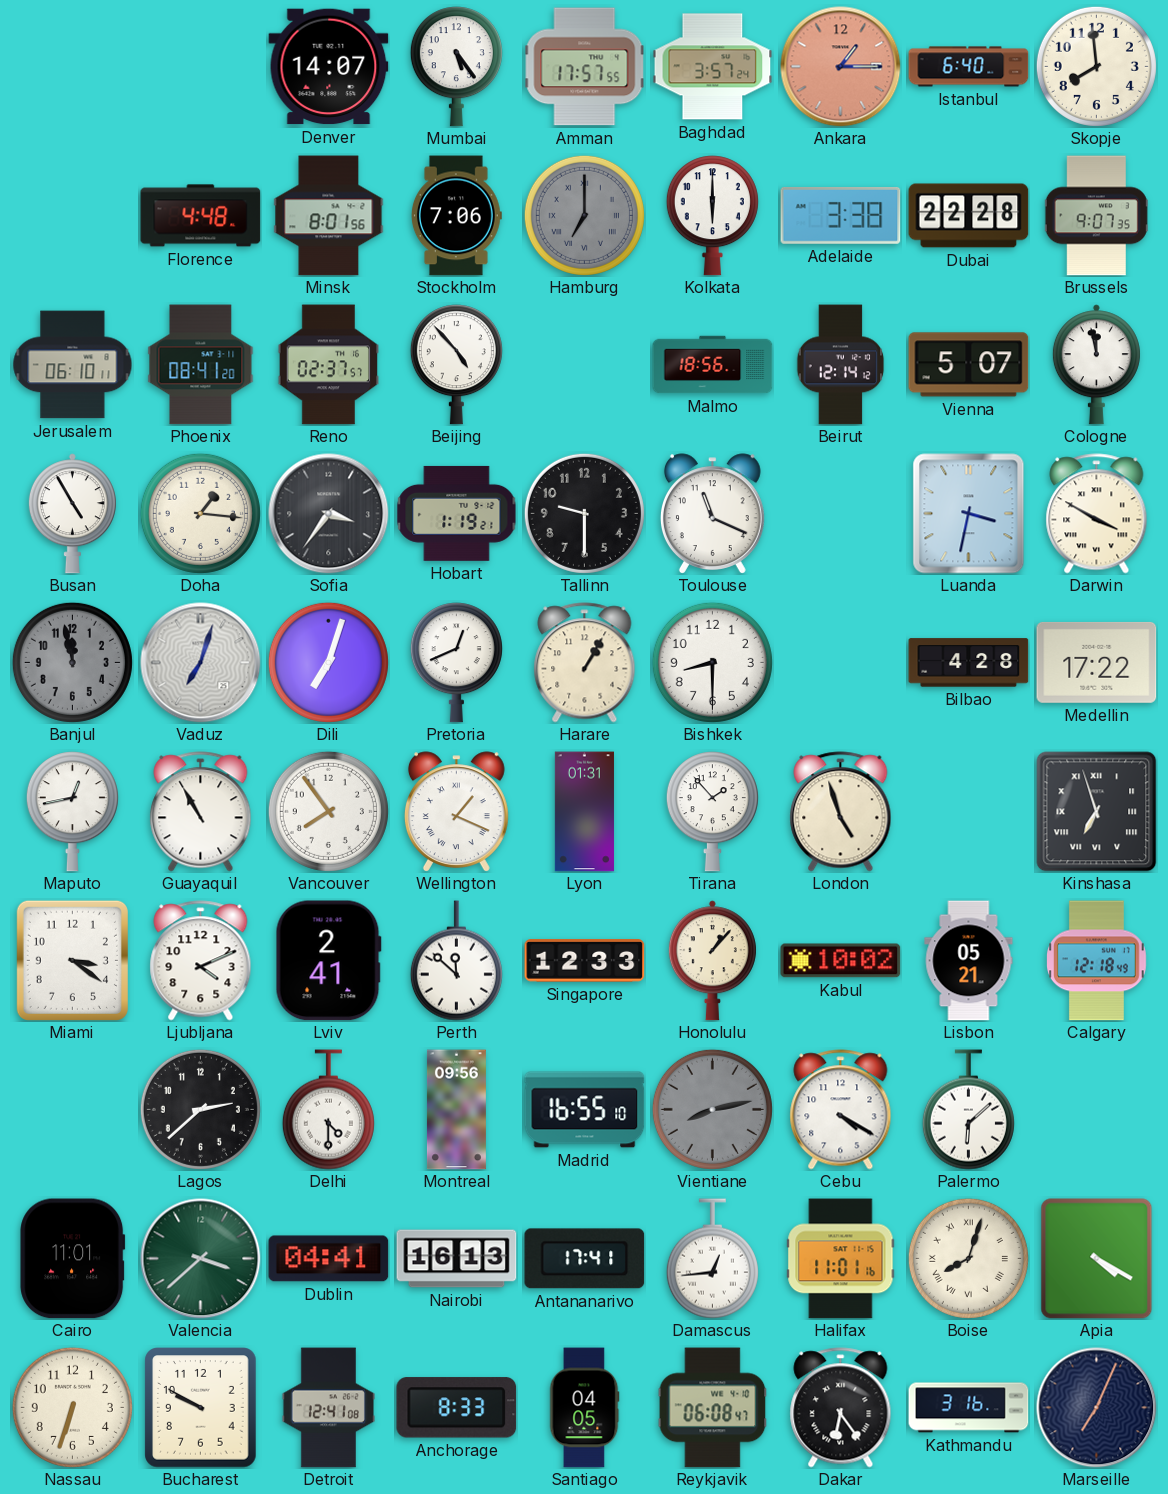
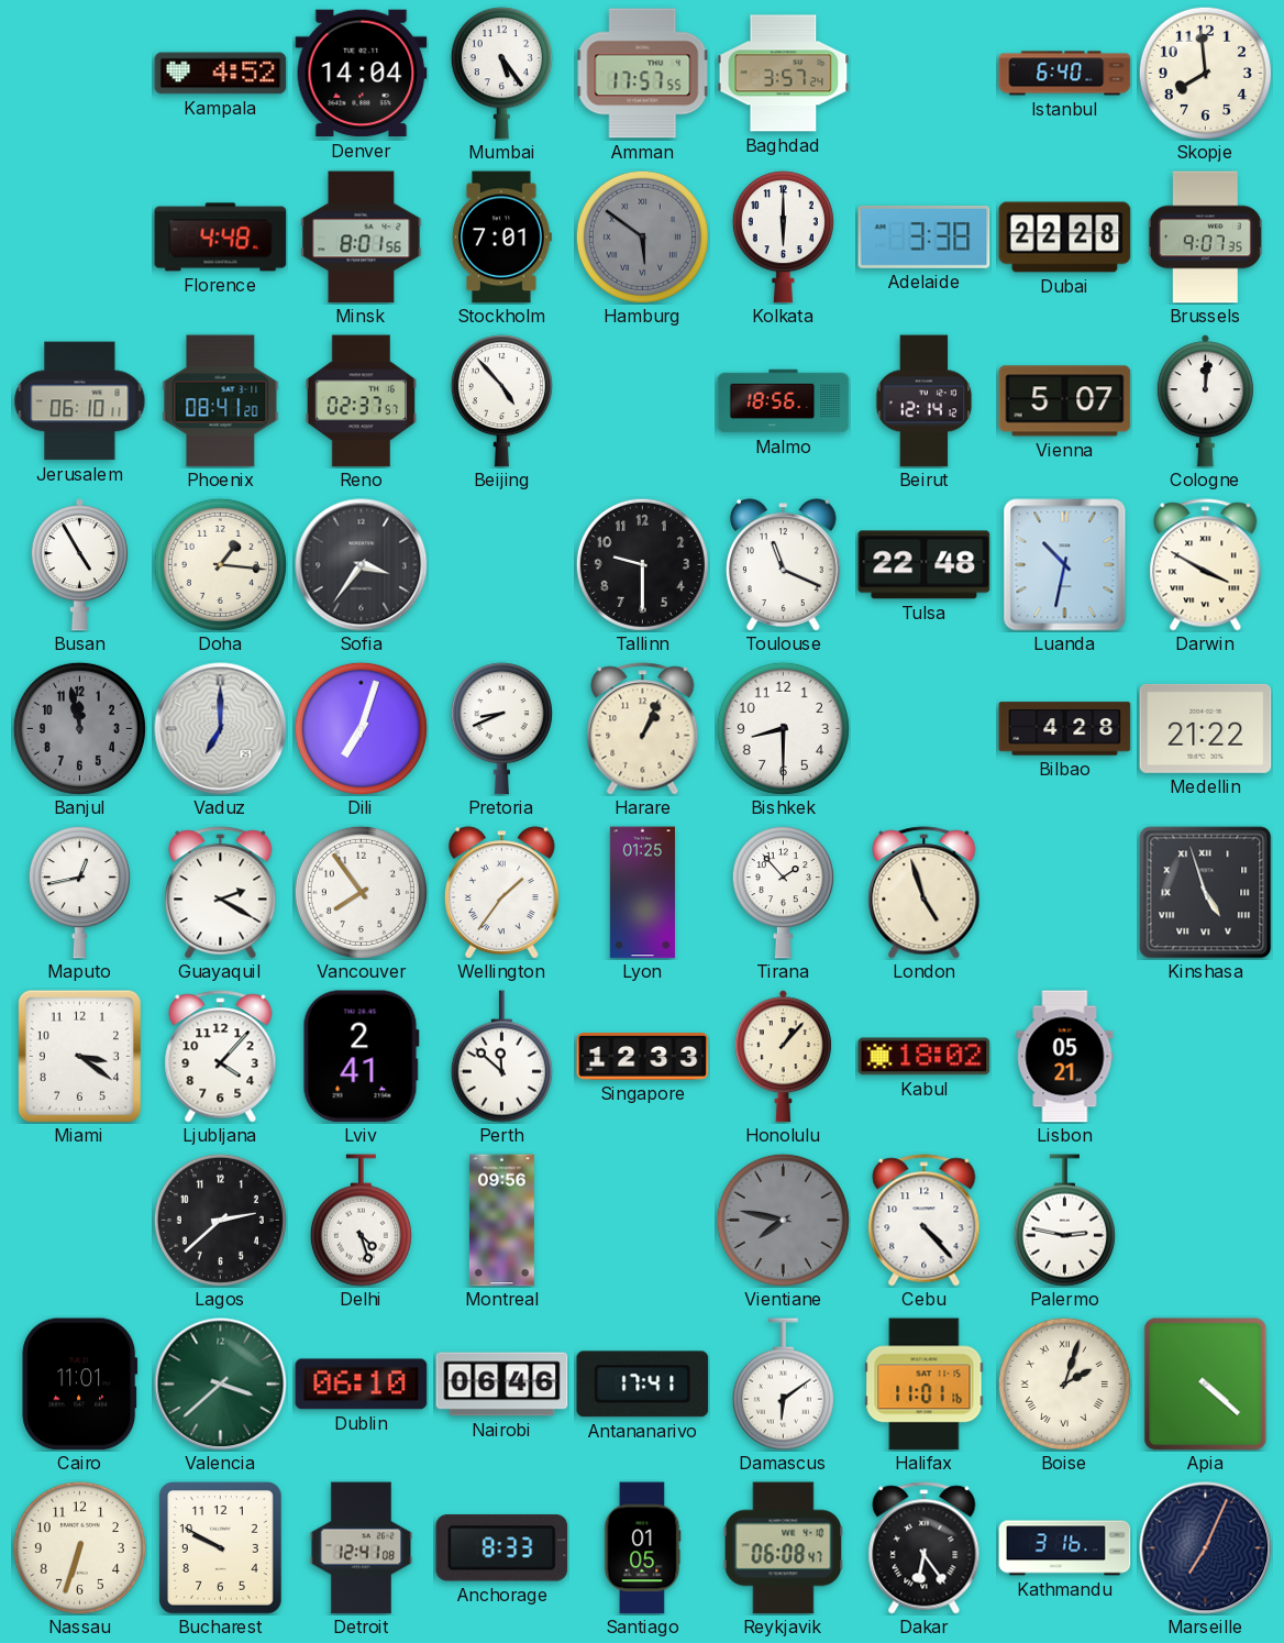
Kampala: none -> 4:52 (221, 74)
Denver: 14:07 -> 14:04 (362, 74)
Ankara: 1:15 -> none (841, 67)
Stockholm: 7:06 -> 7:01 (501, 238)
Hamburg: 7:00 -> 5:51 (642, 236)
Cologne: 11:58 -> 12:01 (1205, 401)
Hobart: 1:19 -> none (457, 513)
Tulsa: none -> 22:48 (925, 565)
Luanda: 3:32 -> 10:32 (1065, 565)
Vaduz: 7:03 -> 7:00 (221, 729)
Pretoria: 12:41 -> 8:41 (501, 729)
Harare: 1:05 -> 1:04 (643, 729)
Medellin: 17:22 -> 21:22 (1206, 728)
Guayaquil: 10:55 -> 2:20 (221, 893)
Wellington: 1:19 -> 1:36 (501, 893)
Lyon: 01:31 -> 01:25 (642, 893)
Kinshasa: 6:57 -> 4:57 (1206, 893)
Ljubljana: 4:11 -> 4:07 (221, 1057)
Kabul: 10:02 -> 18:02 (925, 1057)
Calgary: 12:18 -> none (1097, 961)
Delhi: 4:30 -> 4:27 (361, 1221)
Madrid: 16:55 -> none (585, 1110)
Vientiane: 8:13 -> 7:47 (783, 1220)
Cebu: 4:20 -> 4:23 (925, 1221)
Palermo: 6:08 -> 2:47 (1064, 1221)
Dublin: 04:41 -> 06:10 (362, 1385)
Nairobi: 16:13 -> 06:46 (502, 1385)
Damascus: 12:44 -> 6:09 (783, 1385)
Boise: 8:03 -> 2:03 (1064, 1383)
Apia: 4:20 -> 4:22 (1206, 1385)
Santiago: 04:05 -> 01:05 (642, 1548)
